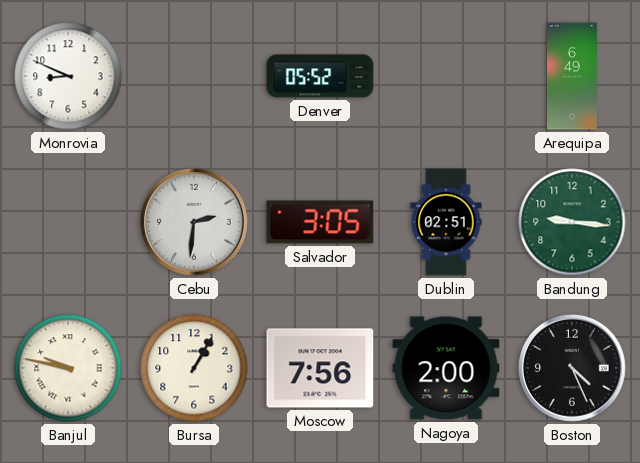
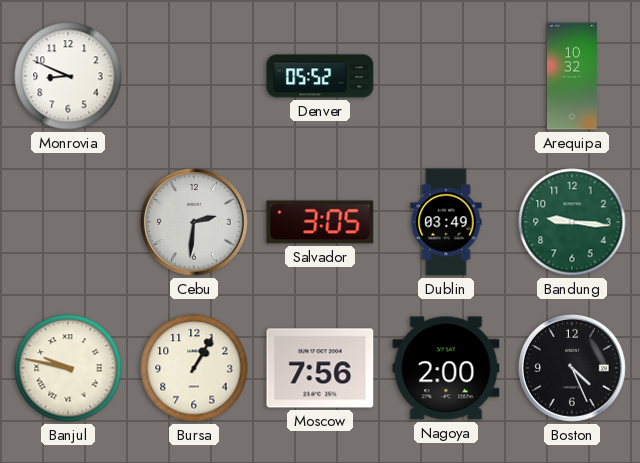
Arequipa: 6:49 -> 10:32 (572, 76)
Dublin: 02:51 -> 03:49 (446, 222)
